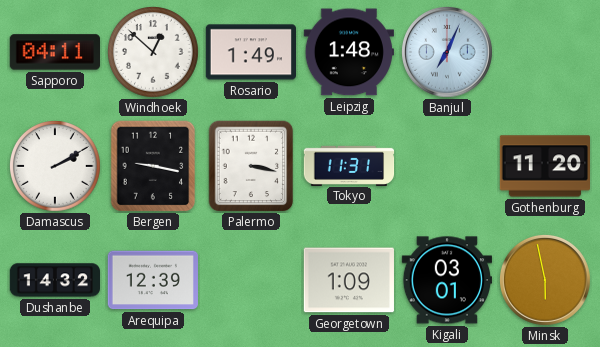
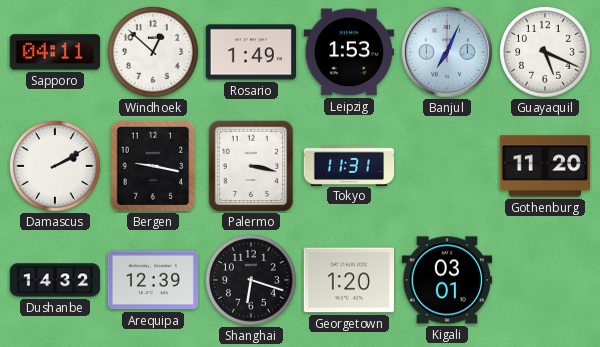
Leipzig: 1:48 -> 1:53 (348, 52)
Guayaquil: none -> 5:19 (546, 53)
Shanghai: none -> 6:18 (252, 281)
Georgetown: 1:09 -> 1:20 (349, 280)
Minsk: 5:58 -> none (545, 280)
